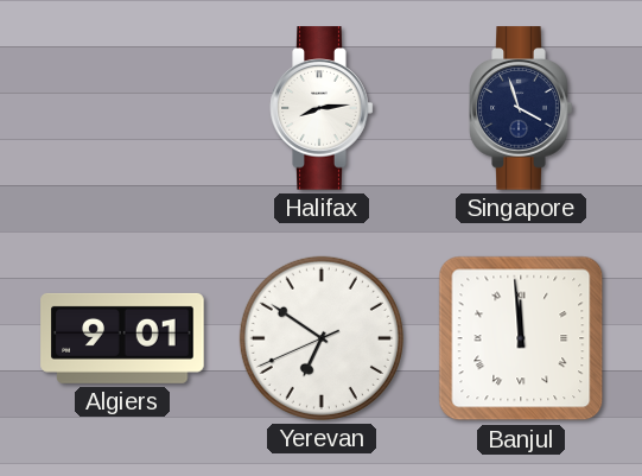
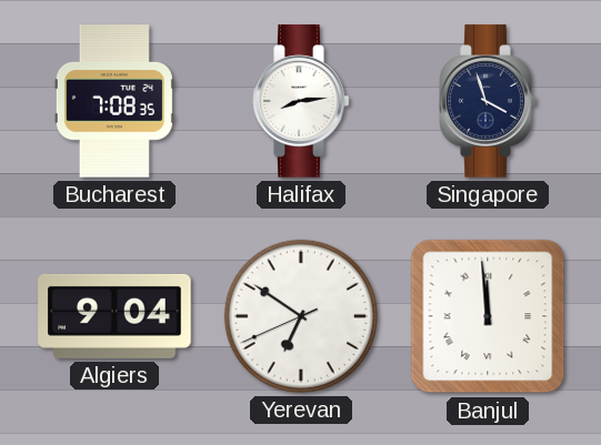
Bucharest: none -> 7:08 (114, 101)
Algiers: 9:01 -> 9:04 (114, 316)
